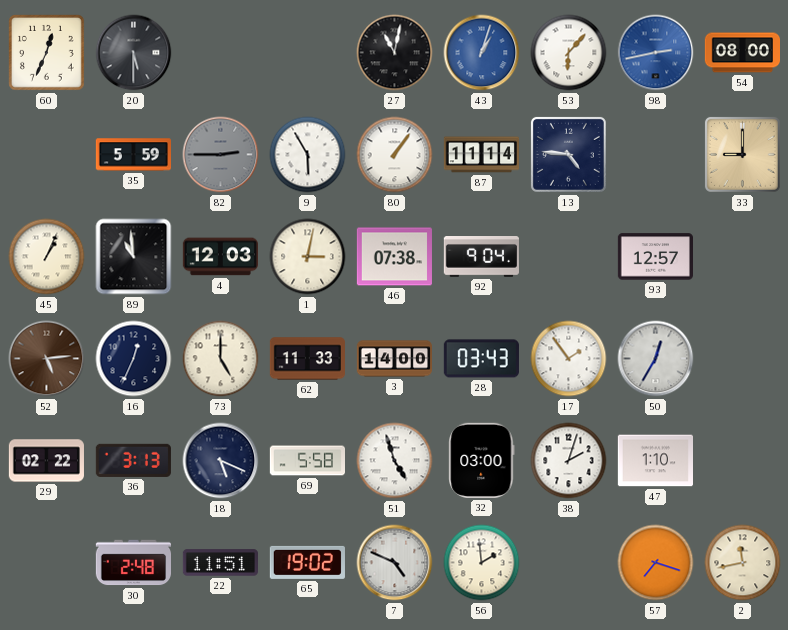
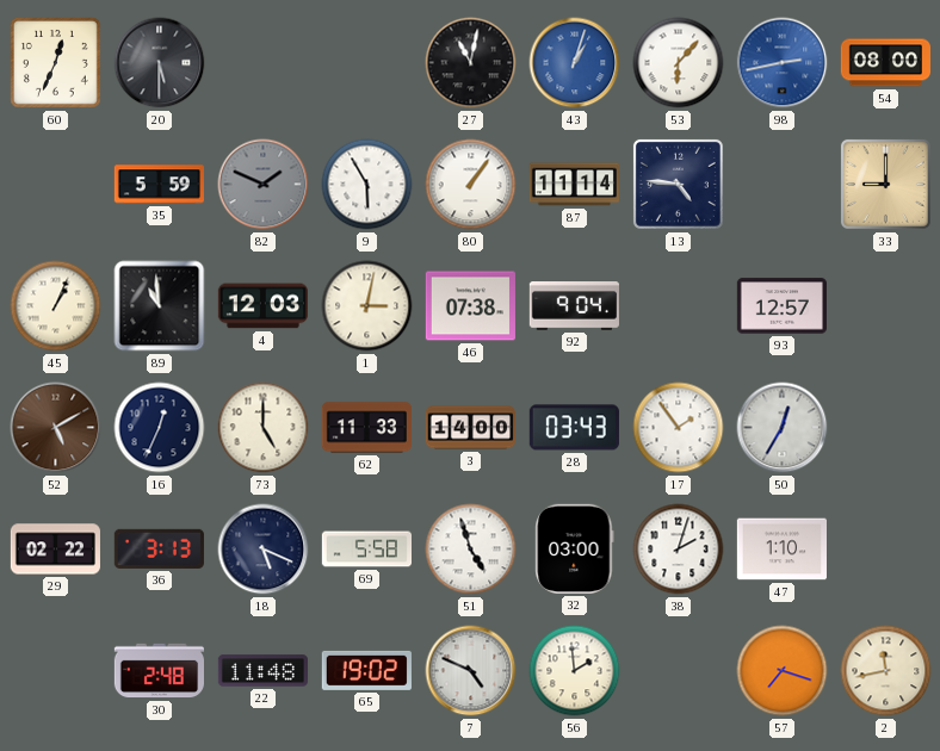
82: 2:45 -> 1:49 (264, 185)
52: 5:14 -> 5:10 (56, 428)
22: 11:51 -> 11:48 (262, 671)
